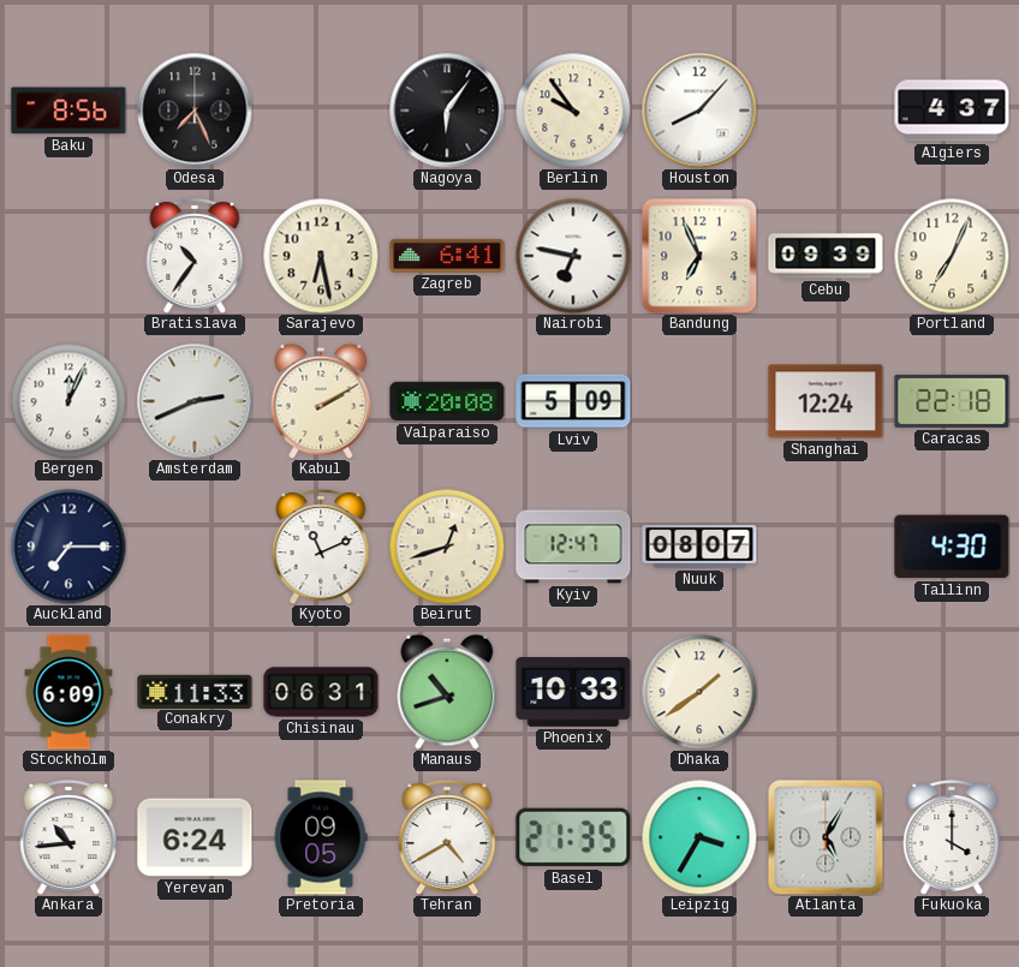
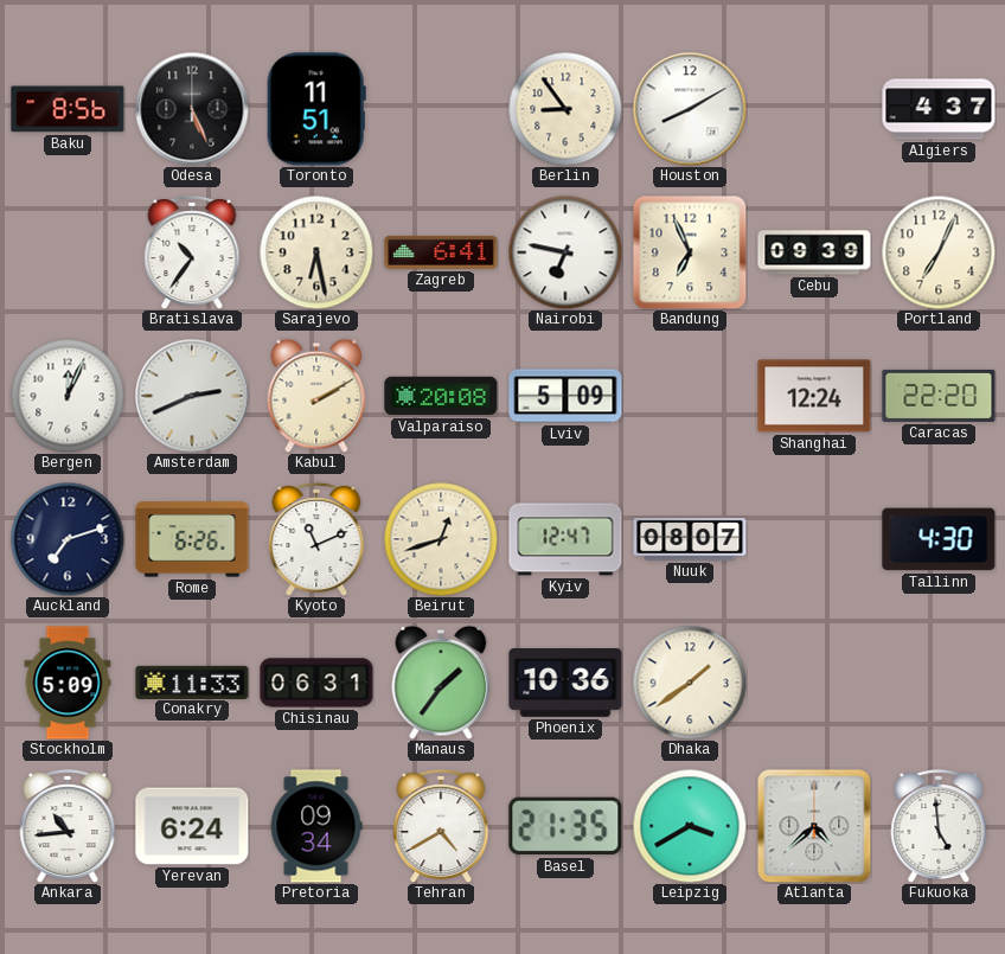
Odesa: 7:26 -> 5:26 (192, 109)
Toronto: none -> 11:51 (316, 109)
Nagoya: 6:06 -> none (447, 111)
Berlin: 9:54 -> 8:54 (565, 109)
Houston: 8:07 -> 8:10 (690, 109)
Caracas: 22:18 -> 22:20 (939, 396)
Auckland: 7:15 -> 7:12 (68, 539)
Rome: none -> 6:26 (192, 539)
Stockholm: 6:09 -> 5:09 (68, 683)
Manaus: 10:42 -> 1:36 (441, 683)
Phoenix: 10:33 -> 10:36 (565, 684)
Pretoria: 09:05 -> 09:34 (316, 826)
Leipzig: 3:35 -> 3:40 (690, 826)
Atlanta: 5:05 -> 4:38 (814, 826)
Fukuoka: 4:00 -> 4:59 (939, 826)
